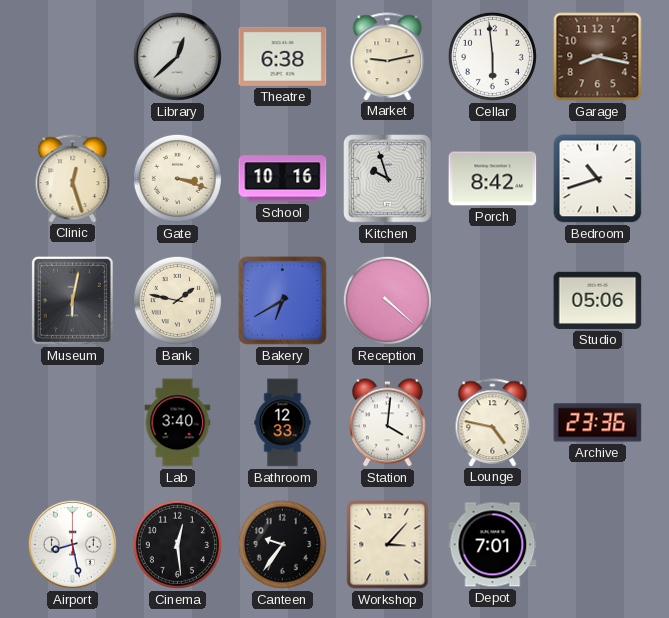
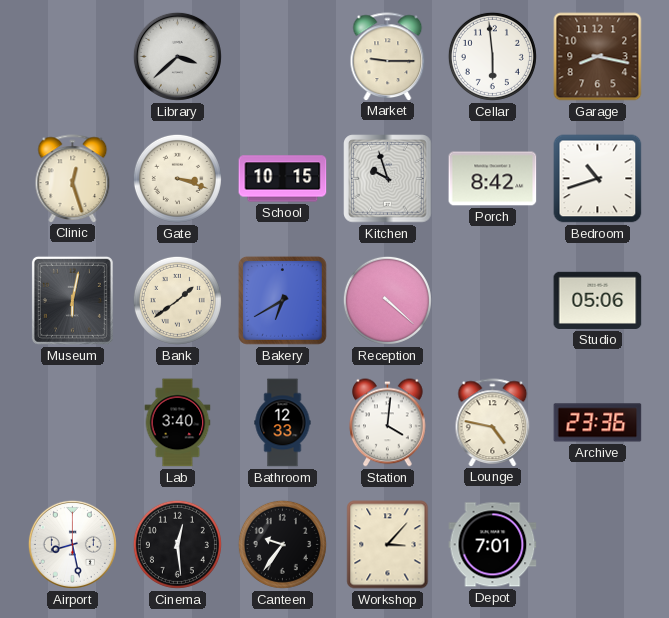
Library: 12:38 -> 3:38 (177, 56)
Theatre: 6:38 -> none (283, 56)
Market: 9:13 -> 9:15 (388, 56)
School: 10:16 -> 10:15 (283, 179)
Bank: 1:47 -> 1:39 (177, 300)
